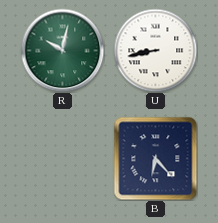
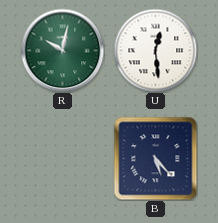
U: 8:43 -> 12:29 (155, 50)
B: 6:23 -> 5:23 (155, 158)
